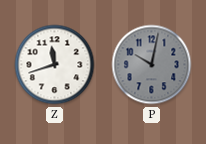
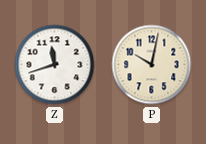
P dial: grey -> cream (152, 65)
